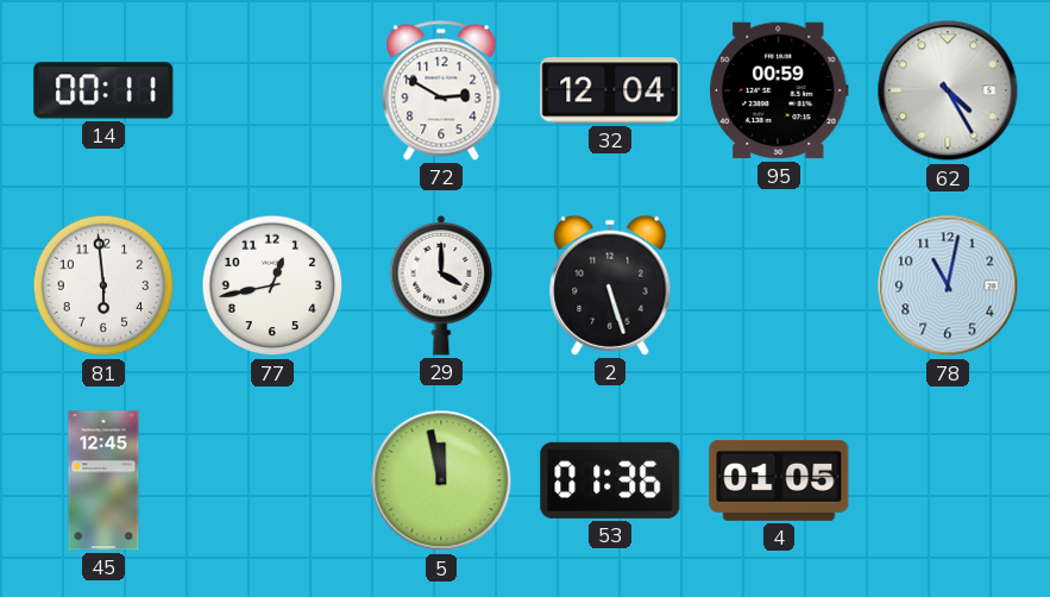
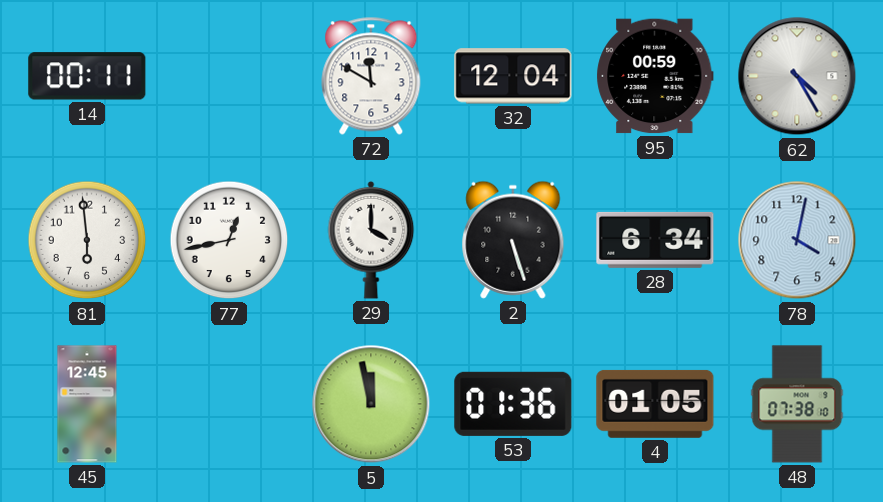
72: 2:50 -> 11:50 (371, 76)
28: none -> 6:34 (655, 240)
78: 11:02 -> 4:02 (797, 240)
48: none -> 07:38 (797, 404)
